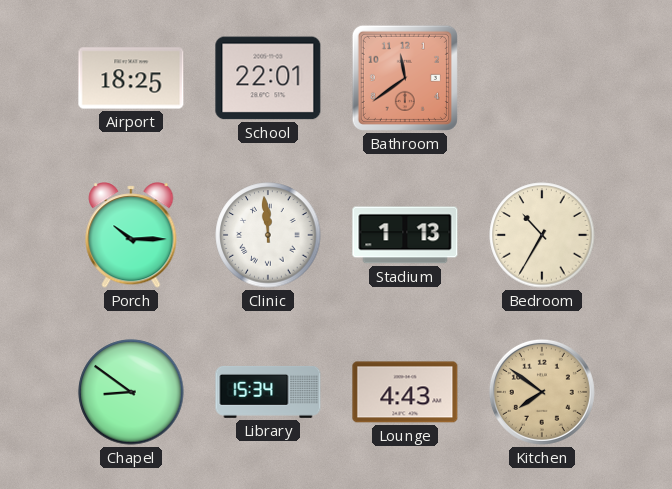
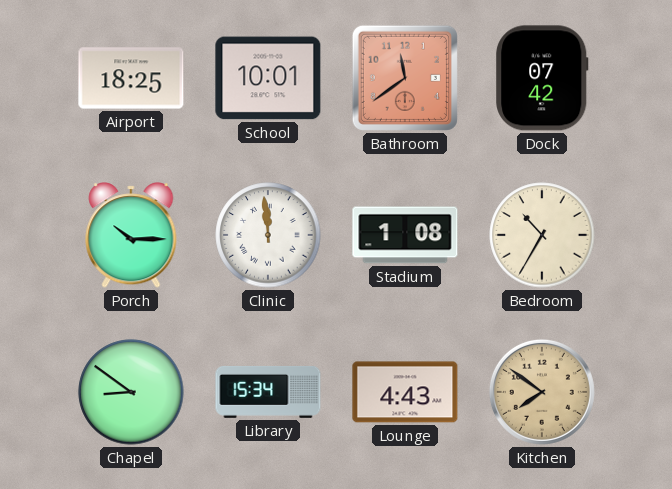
School: 22:01 -> 10:01 (268, 78)
Dock: none -> 07:42 (542, 78)
Stadium: 1:13 -> 1:08 (405, 235)
